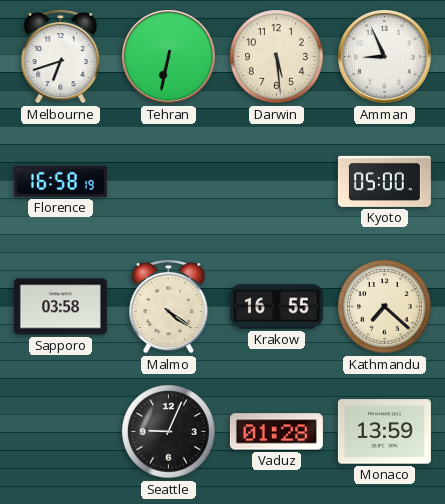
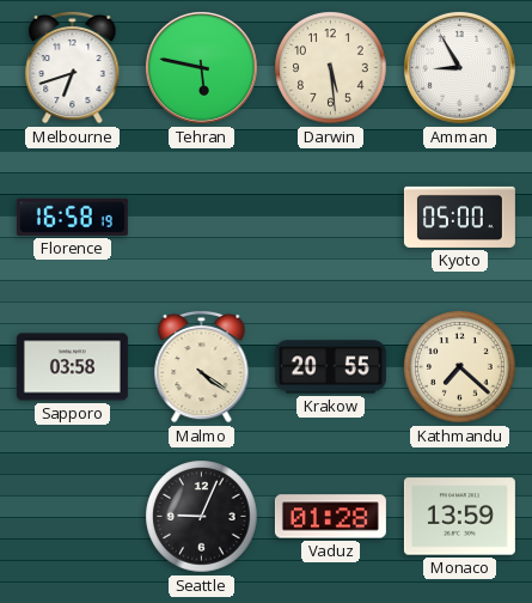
Tehran: 6:32 -> 5:47 (202, 68)
Amman: 8:56 -> 8:55 (460, 68)
Krakow: 16:55 -> 20:55 (330, 367)
